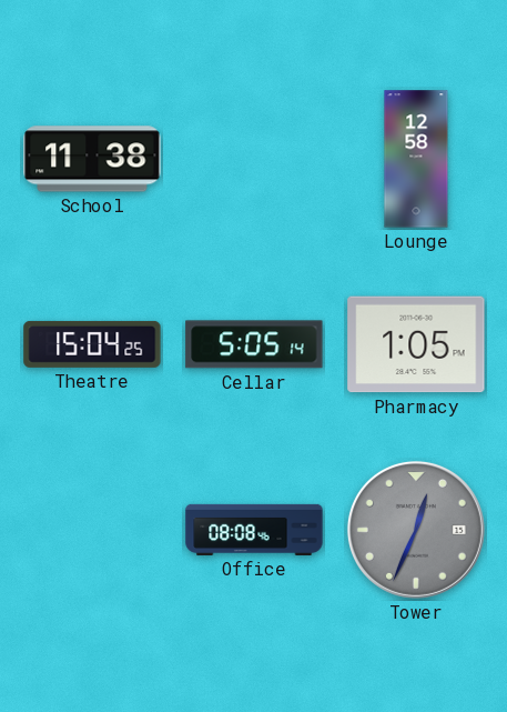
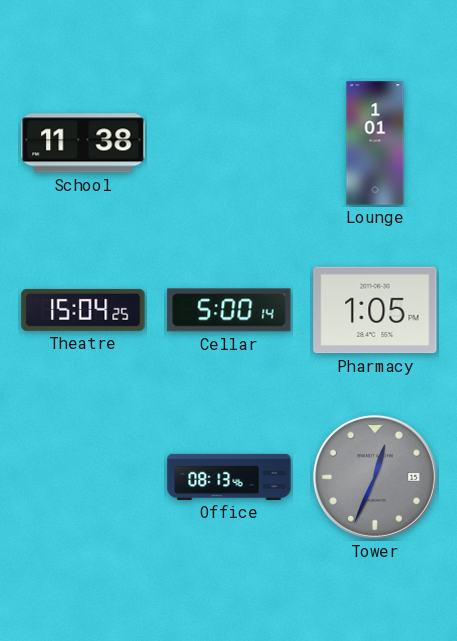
Lounge: 12:58 -> 1:01 (375, 143)
Cellar: 5:05 -> 5:00 (229, 310)
Office: 08:08 -> 08:13 (229, 477)
